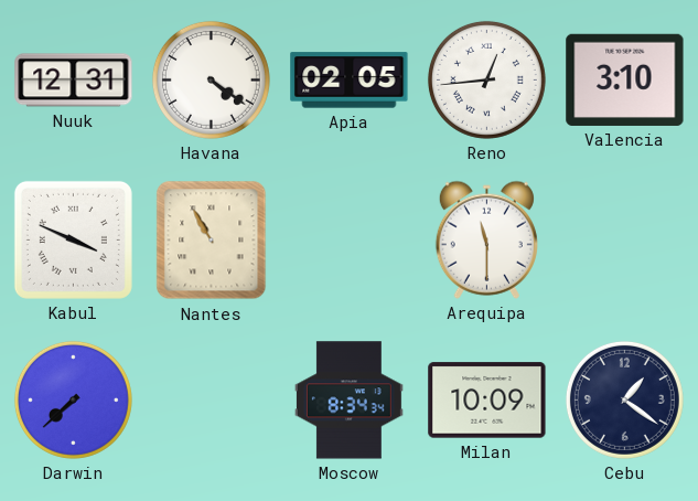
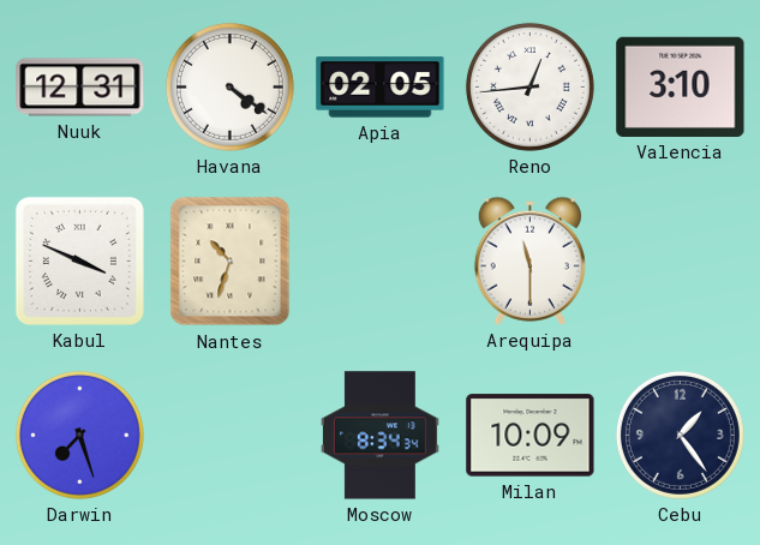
Nantes: 10:55 -> 10:33 (231, 262)
Darwin: 7:38 -> 7:27 (79, 435)
Cebu: 1:21 -> 1:24 (680, 435)
